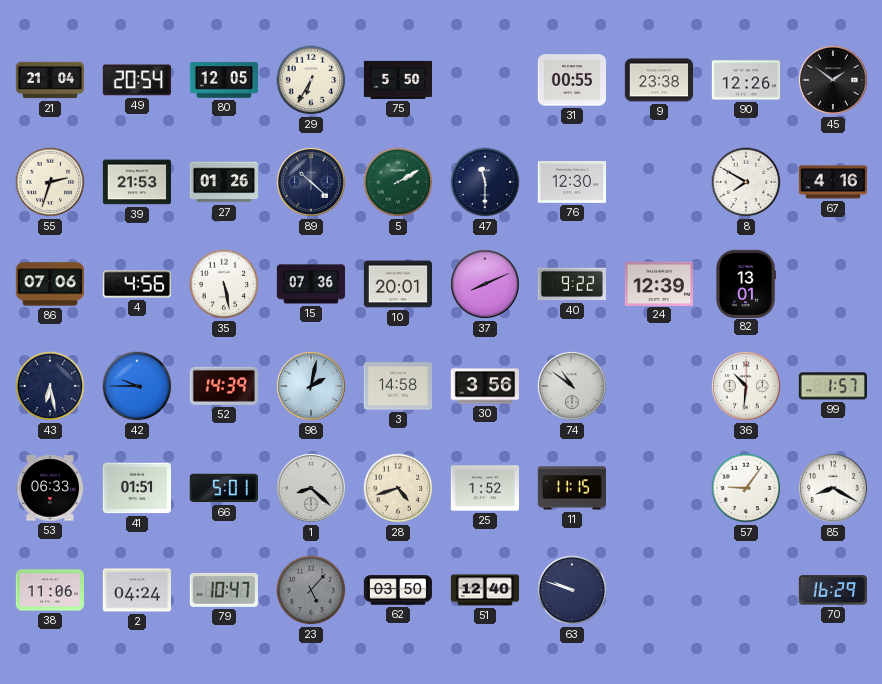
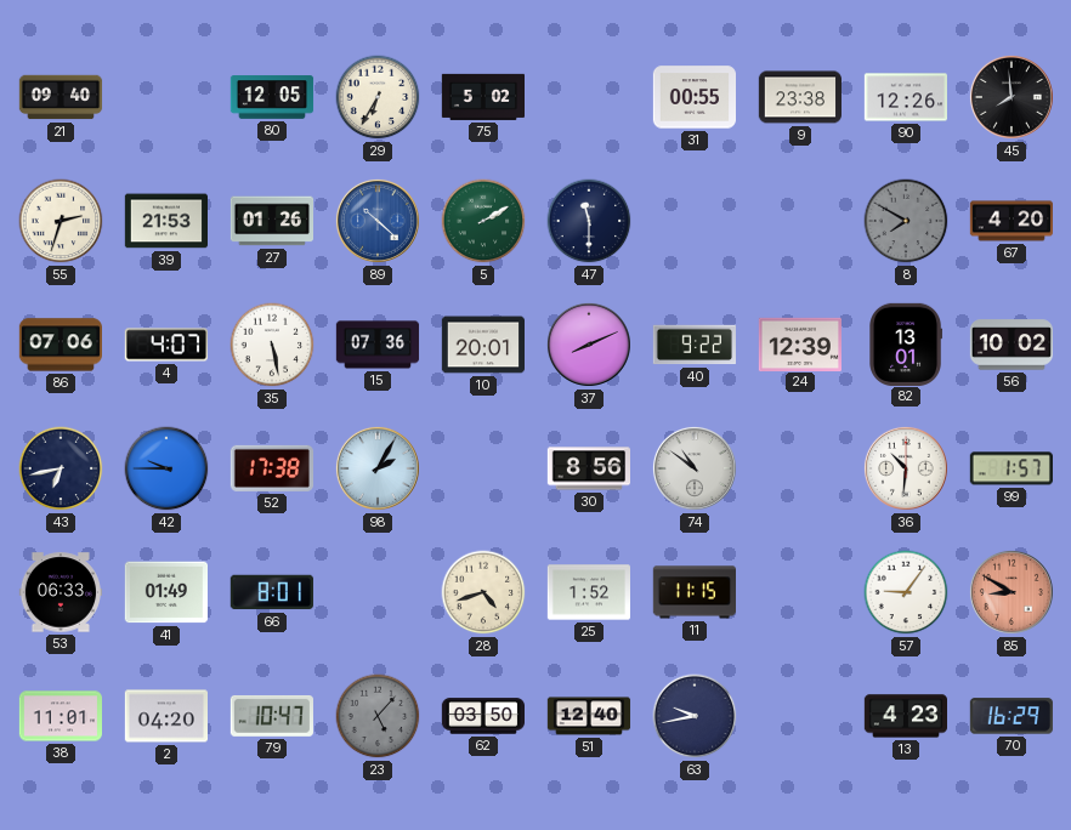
21: 21:04 -> 09:40 (61, 97)
49: 20:54 -> none (137, 80)
75: 5:50 -> 5:02 (482, 97)
45: 1:51 -> 7:59 (1011, 97)
89 dial: navy -> blue (378, 221)
76: 12:30 -> none (571, 183)
8 dial: white -> grey (906, 221)
67: 4:16 -> 4:20 (1010, 221)
4: 4:56 -> 4:07 (165, 345)
56: none -> 10:02 (1010, 345)
43: 6:28 -> 6:43 (61, 468)
52: 14:39 -> 17:38 (272, 468)
98: 2:02 -> 2:05 (378, 468)
3: 14:58 -> none (397, 386)
30: 3:56 -> 8:56 (588, 468)
41: 01:51 -> 01:49 (165, 592)
66: 5:01 -> 8:01 (272, 592)
1: 8:22 -> none (311, 488)
85: 8:20 -> 8:50 (1011, 592)
85 dial: white -> salmon (1011, 592)
38: 11:06 -> 11:01 (59, 716)
2: 04:24 -> 04:20 (165, 716)
63: 9:48 -> 9:43 (695, 716)
13: none -> 4:23 (906, 716)
